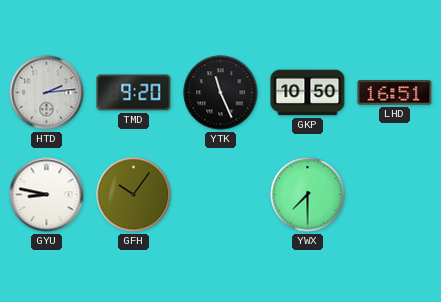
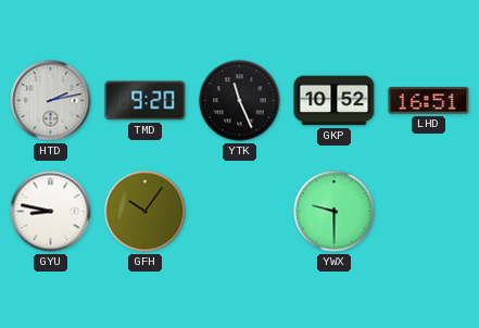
HTD: 2:14 -> 2:13 (51, 101)
GKP: 10:50 -> 10:52 (335, 101)
YWX: 7:30 -> 9:30 (335, 212)
